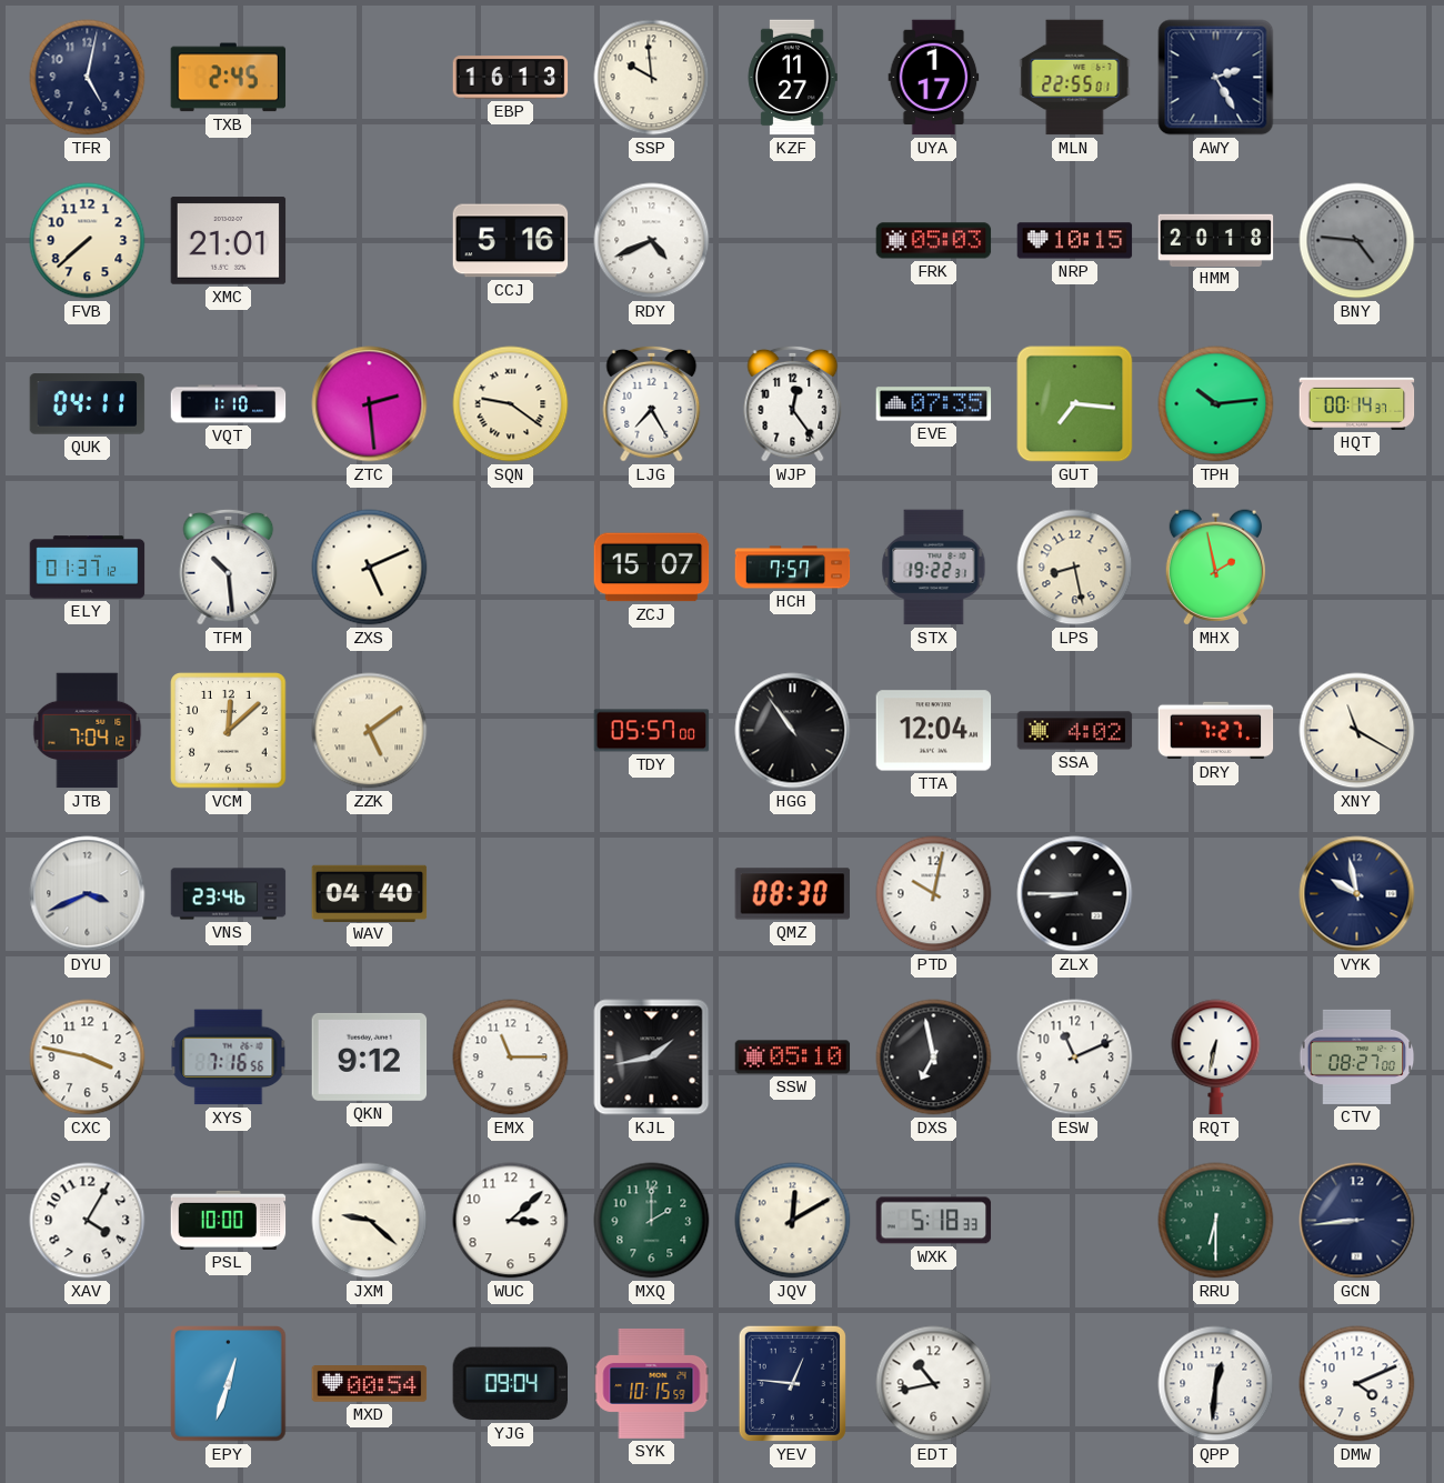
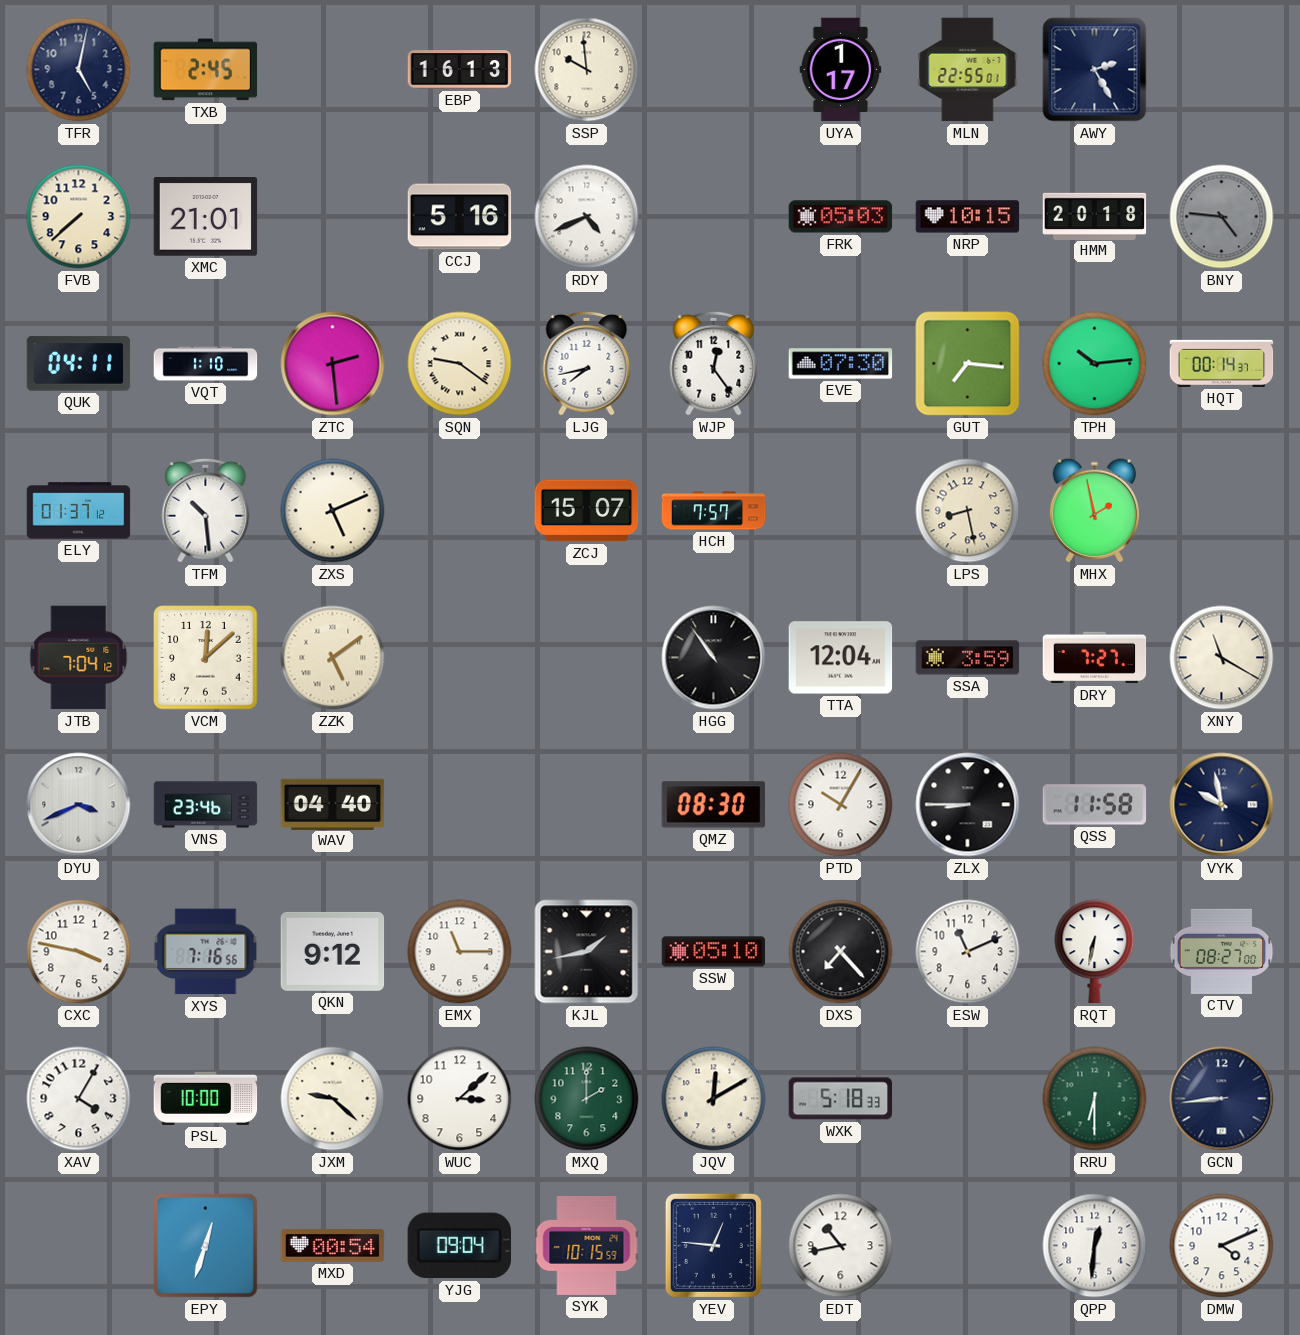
KZF: 11:27 -> none (792, 78)
LJG: 7:25 -> 7:43 (587, 363)
EVE: 07:35 -> 07:30 (841, 364)
STX: 19:22 -> none (934, 568)
TDY: 05:57 -> none (652, 731)
SSA: 4:02 -> 3:59 (968, 658)
PTD: 10:02 -> 10:05 (841, 805)
QSS: none -> 11:58 (1095, 805)
DXS: 6:58 -> 7:23 (841, 952)
